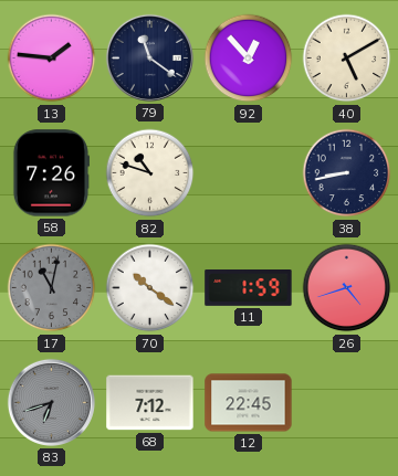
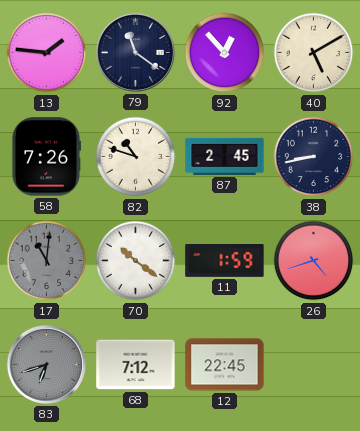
87: none -> 2:45 (225, 156)
17: 11:02 -> 11:01 (47, 261)
